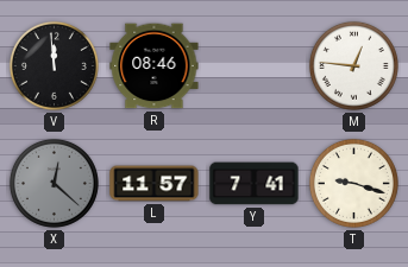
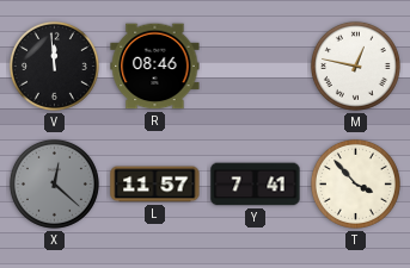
M: 12:46 -> 12:47 (355, 66)
T: 9:18 -> 3:53 (355, 183)
